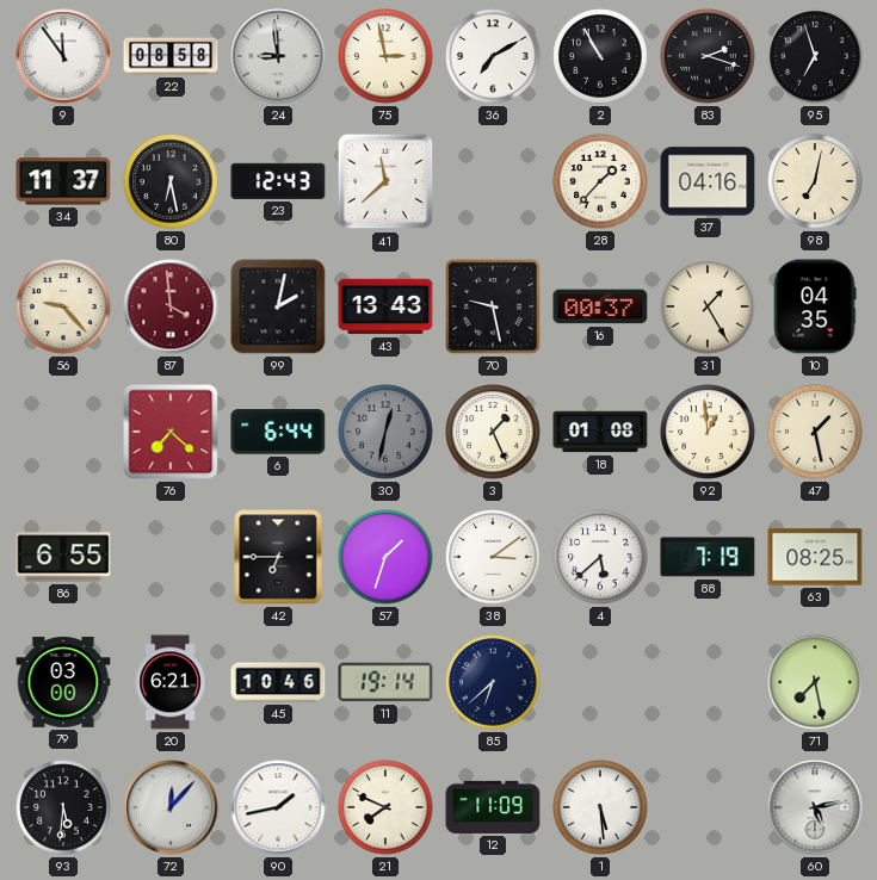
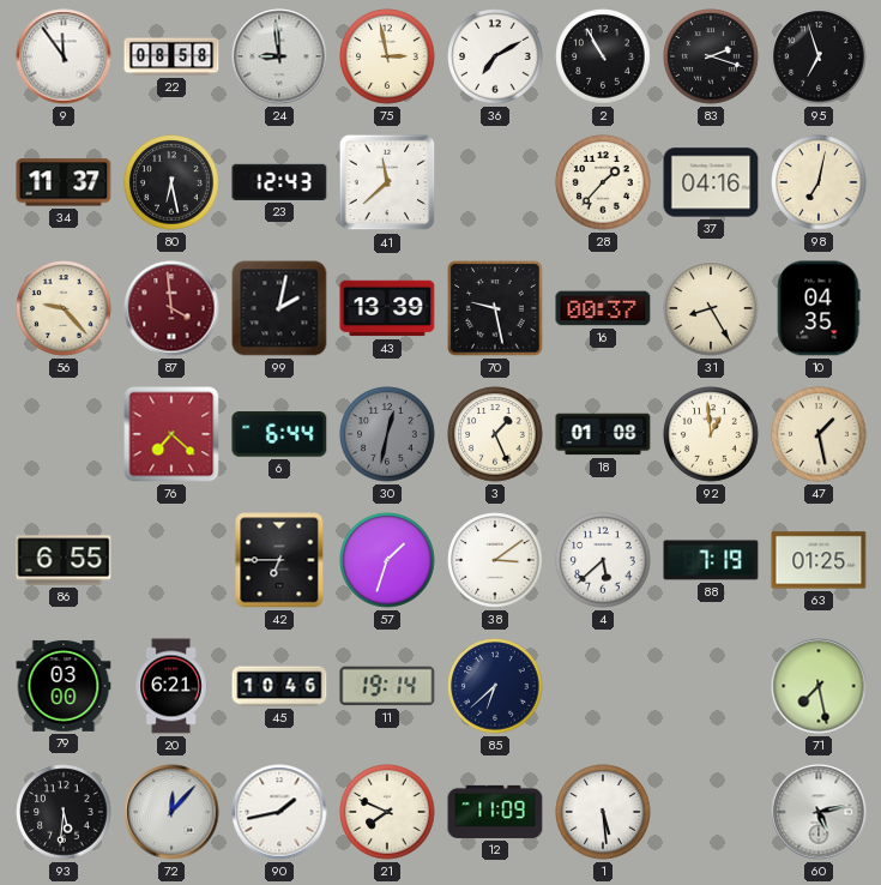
43: 13:43 -> 13:39 (387, 308)
31: 1:25 -> 8:25 (711, 308)
63: 08:25 -> 01:25 (819, 560)
